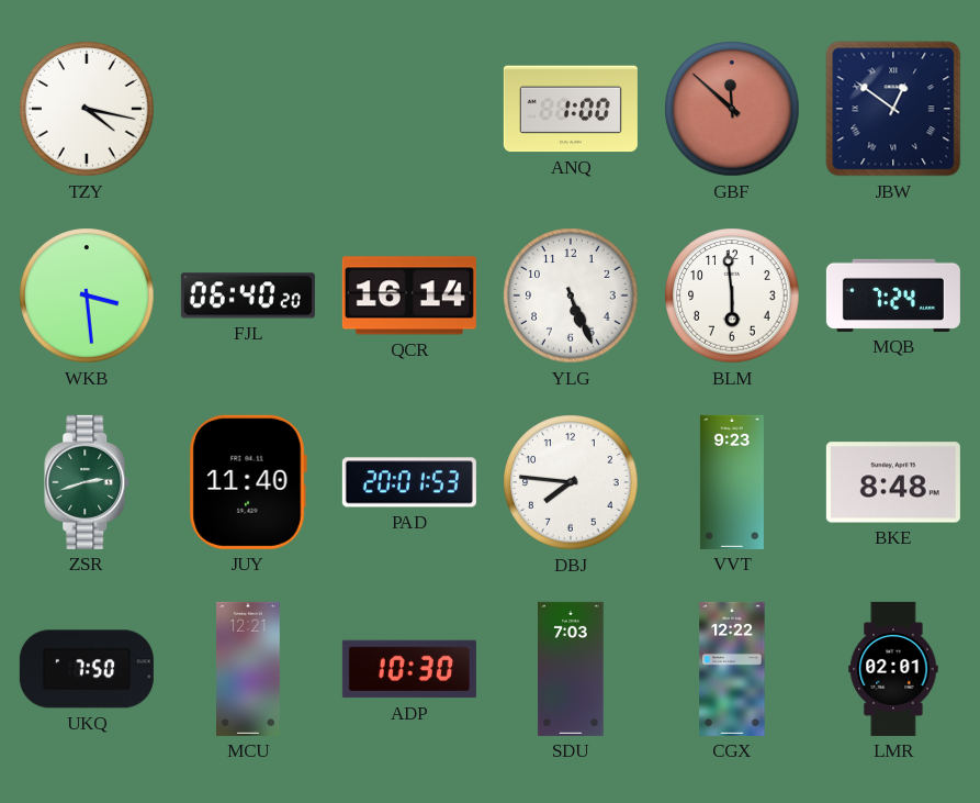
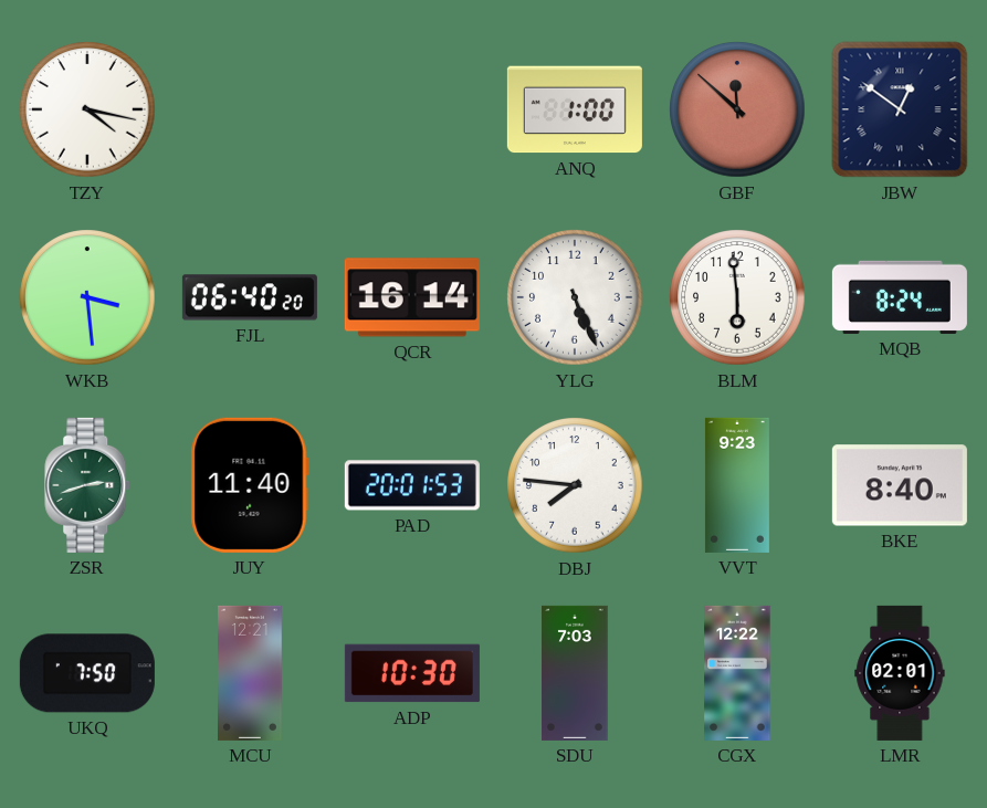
MQB: 7:24 -> 8:24 (900, 297)
BKE: 8:48 -> 8:40 (900, 485)
